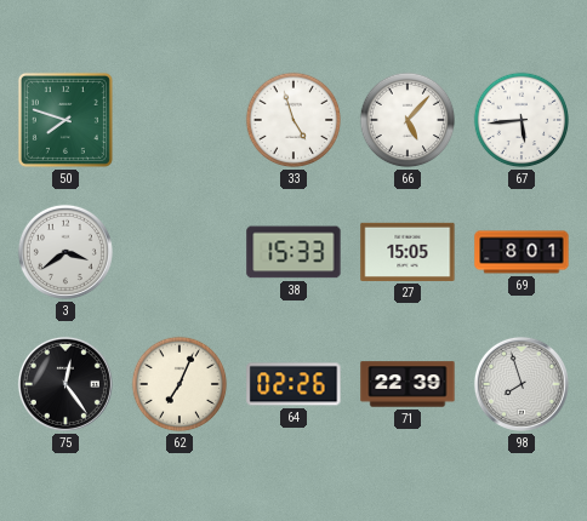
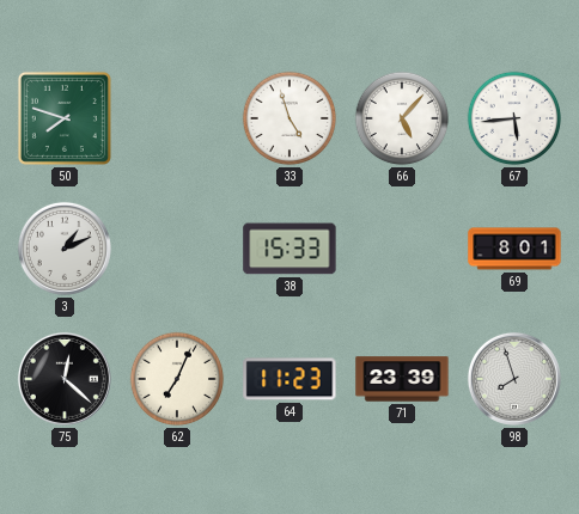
3: 3:39 -> 1:11 (65, 249)
27: 15:05 -> none (408, 252)
75: 12:24 -> 12:22 (65, 379)
64: 02:26 -> 11:23 (289, 379)
71: 22:39 -> 23:39 (402, 379)
